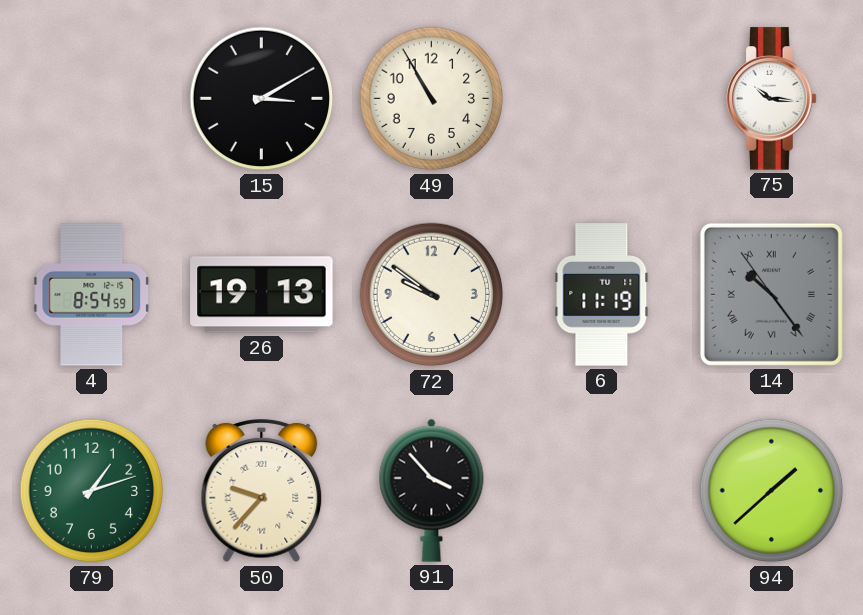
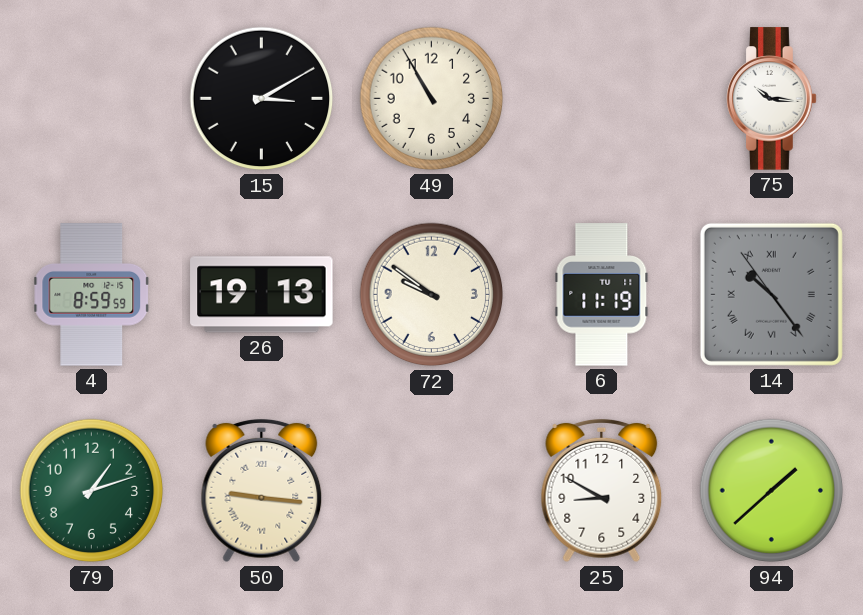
4: 8:54 -> 8:59 (92, 295)
50: 9:37 -> 9:16 (262, 491)
91: 3:53 -> none (432, 490)
25: none -> 8:50 (602, 491)
